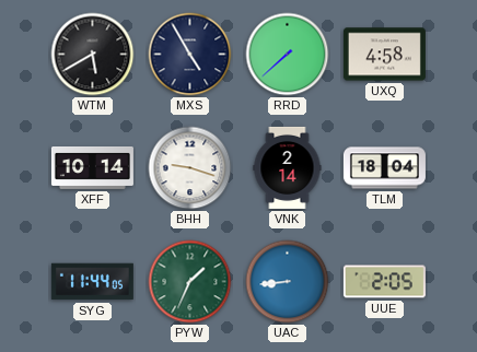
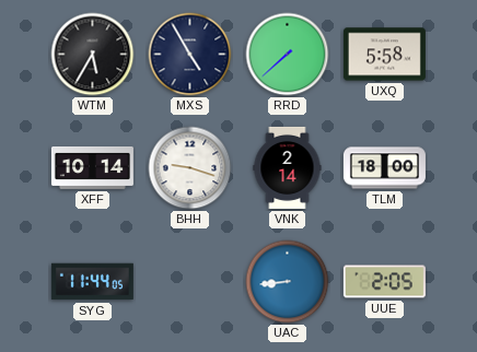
WTM: 5:40 -> 5:35 (93, 55)
UXQ: 4:58 -> 5:58 (384, 55)
TLM: 18:04 -> 18:00 (384, 168)
PYW: 1:34 -> none (190, 282)
